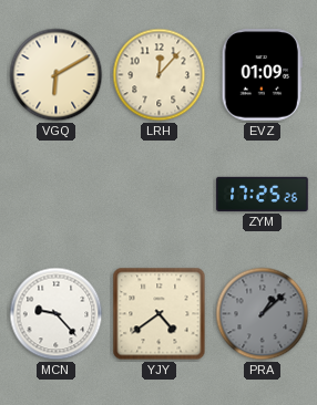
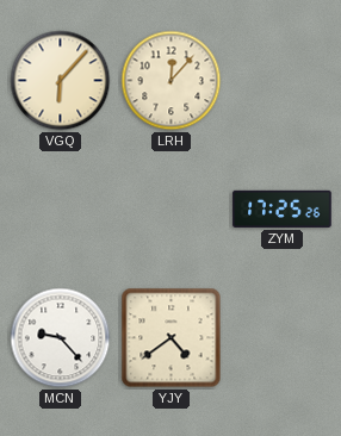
VGQ: 6:10 -> 6:07 (61, 81)
EVZ: 01:09 -> none (262, 75)
PRA: 1:08 -> none (263, 314)
